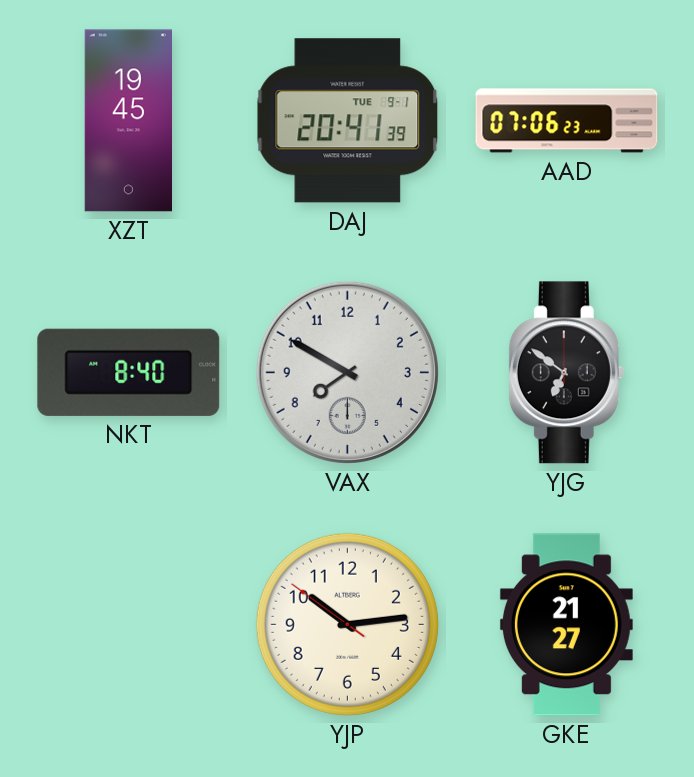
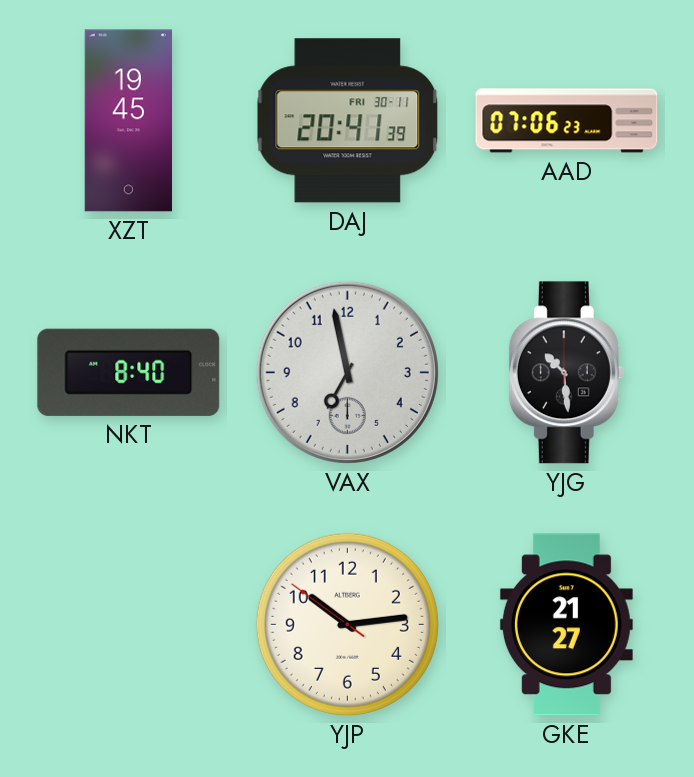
DAJ date: TUE 9-1 -> FRI 30-11 (348, 121)
VAX: 7:50 -> 6:58 (347, 372)
YJG: 6:51 -> 10:29 (566, 373)
